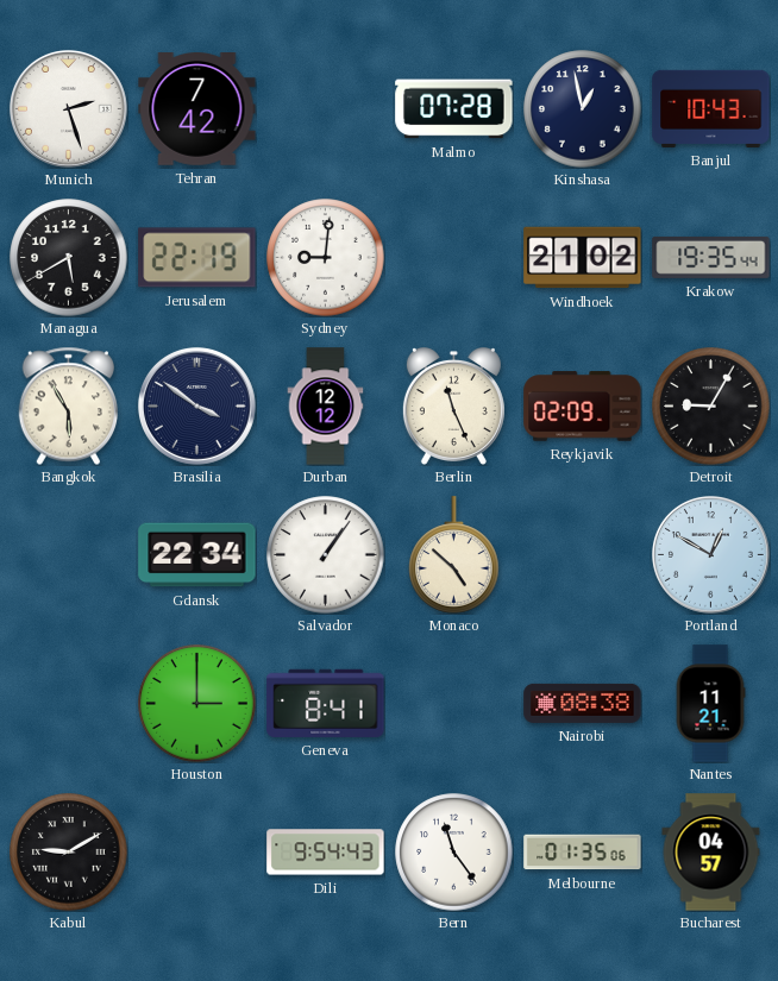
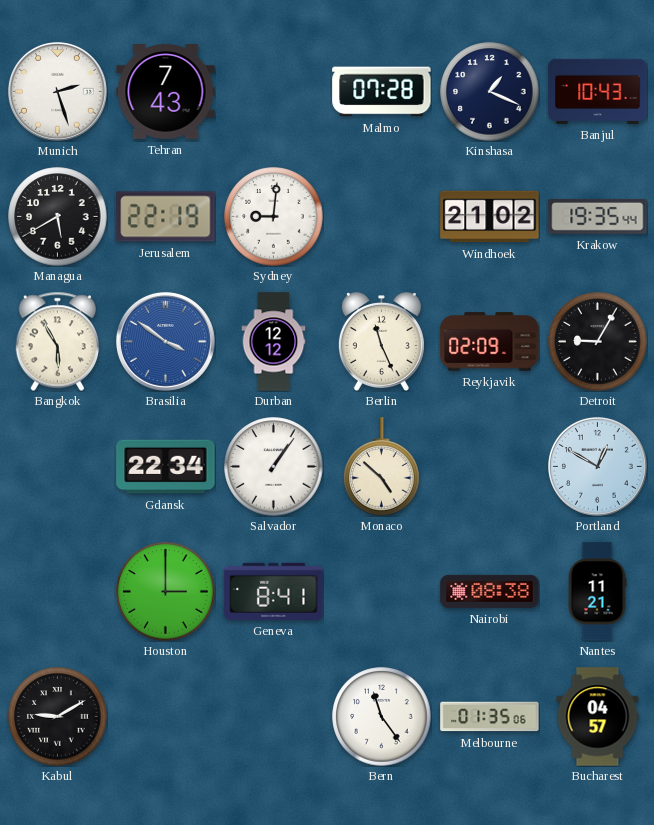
Tehran: 7:42 -> 7:43 (166, 92)
Kinshasa: 12:58 -> 1:19 (490, 92)
Brasilia dial: navy -> blue (165, 341)
Dili: 9:54 -> none (326, 853)
